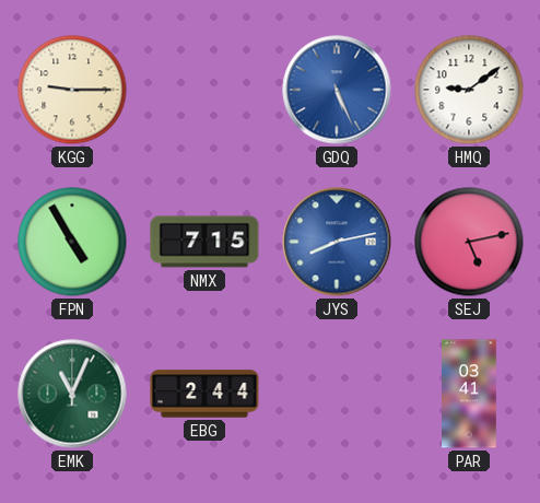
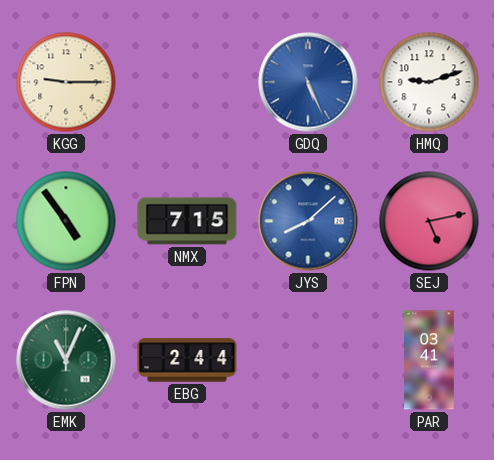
HMQ: 9:09 -> 9:12 (429, 82)
FPN: 4:55 -> 4:54 (66, 221)
JYS: 8:13 -> 8:08 (308, 221)
